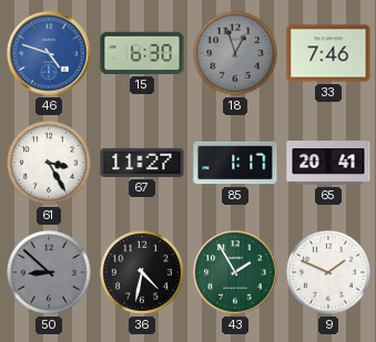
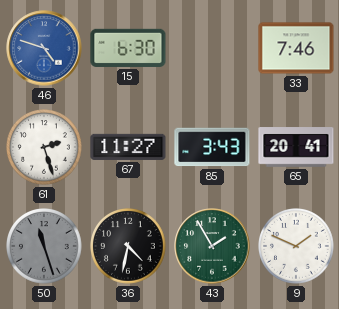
18: 12:57 -> none (236, 54)
61: 3:25 -> 2:27 (45, 148)
85: 1:17 -> 3:43 (212, 147)
50: 8:52 -> 11:27 (45, 247)
